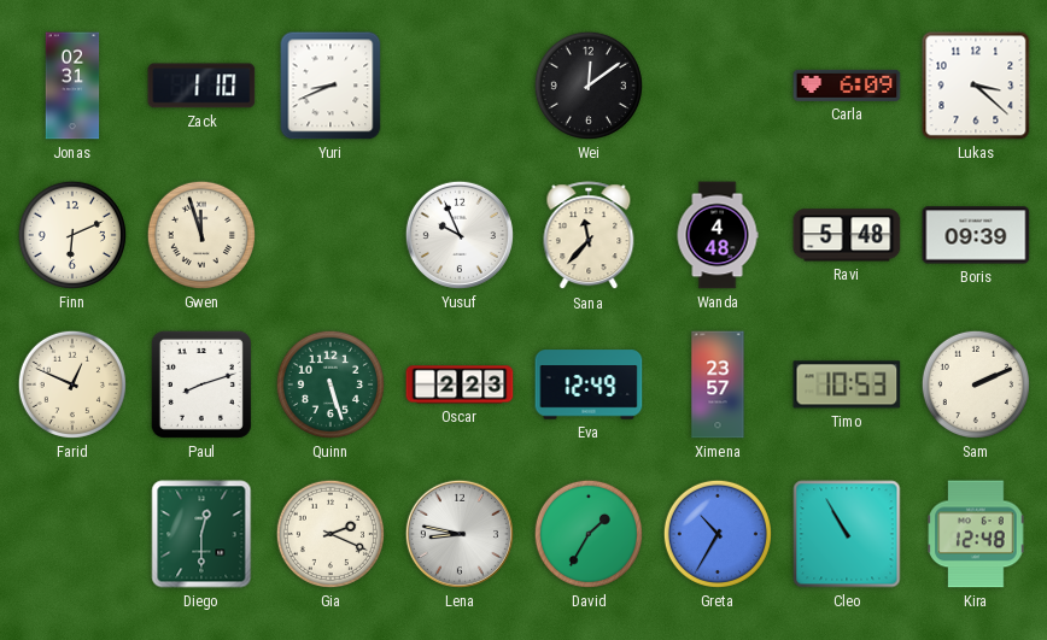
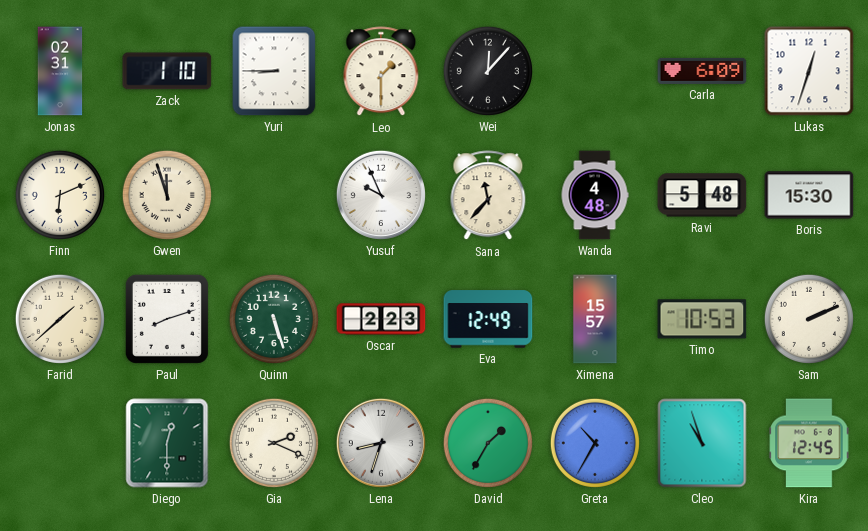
Yuri: 8:41 -> 8:45 (274, 71)
Leo: none -> 1:30 (381, 72)
Wei: 12:09 -> 12:07 (488, 71)
Lukas: 3:22 -> 12:33 (809, 71)
Boris: 09:39 -> 15:30 (809, 195)
Farid: 12:49 -> 1:38 (60, 319)
Ximena: 23:57 -> 15:57 (595, 319)
Lena: 8:47 -> 8:33 (381, 443)
Cleo: 10:55 -> 10:57 (702, 443)
Kira: 12:48 -> 12:45 (809, 443)
